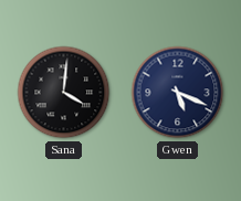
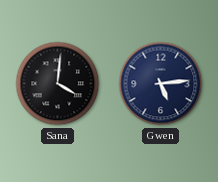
Gwen: 5:19 -> 5:14 (161, 84)
